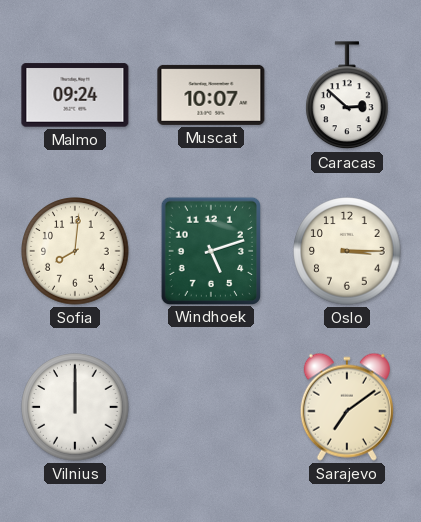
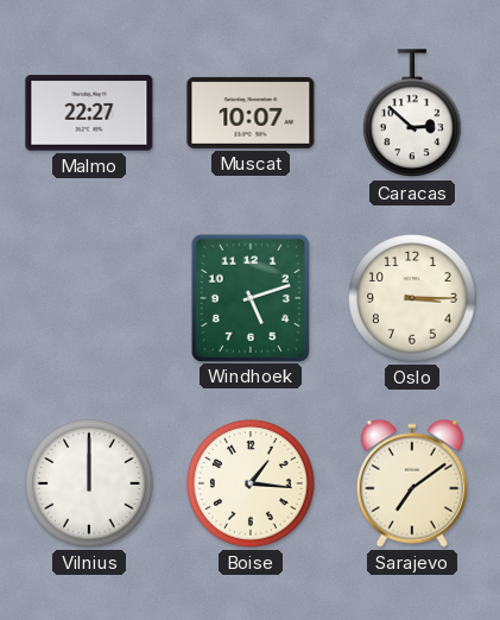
Malmo: 09:24 -> 22:27 (89, 113)
Sofia: 8:01 -> none (75, 251)
Boise: none -> 1:16 (251, 483)
